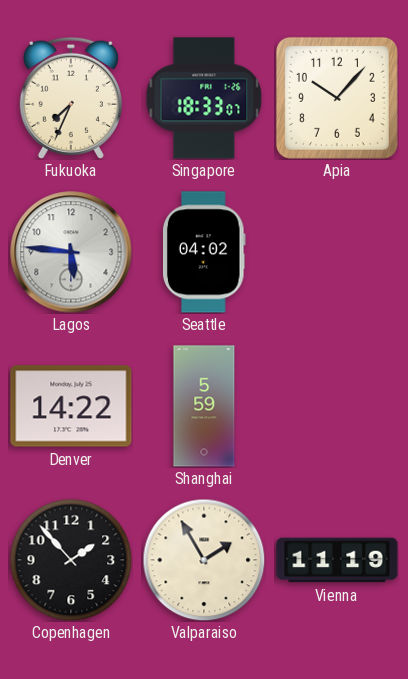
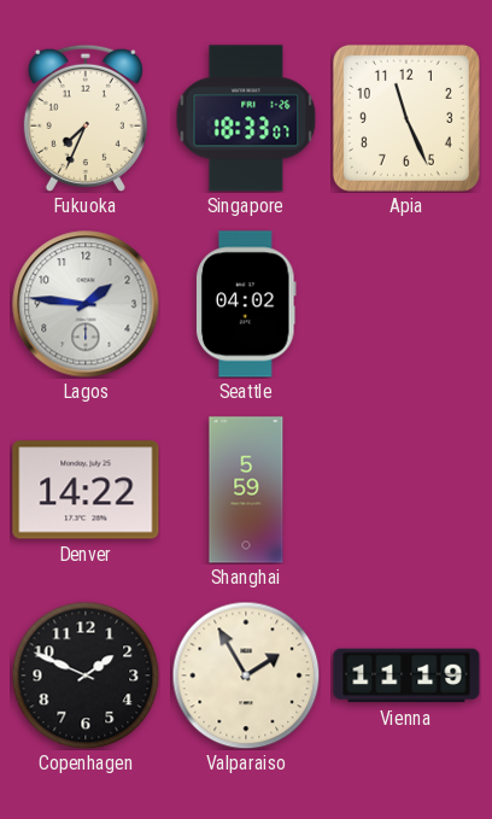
Apia: 10:07 -> 11:26 (406, 118)
Lagos: 5:46 -> 1:46 (86, 304)
Copenhagen: 1:53 -> 1:49 (86, 675)
